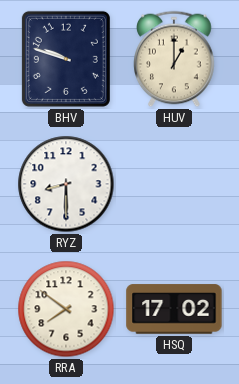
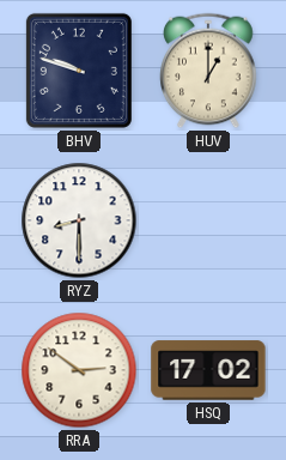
RRA: 7:51 -> 2:51 (79, 370)
